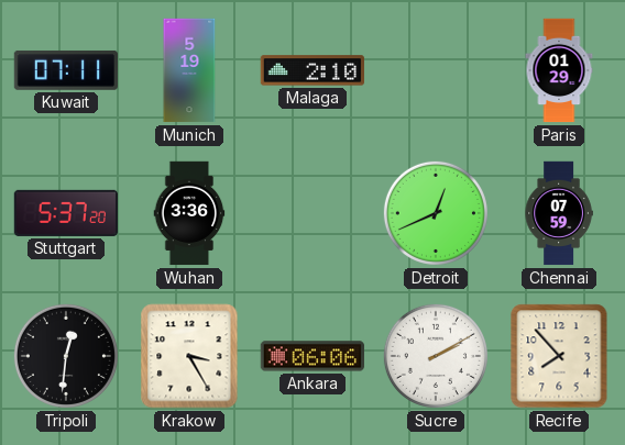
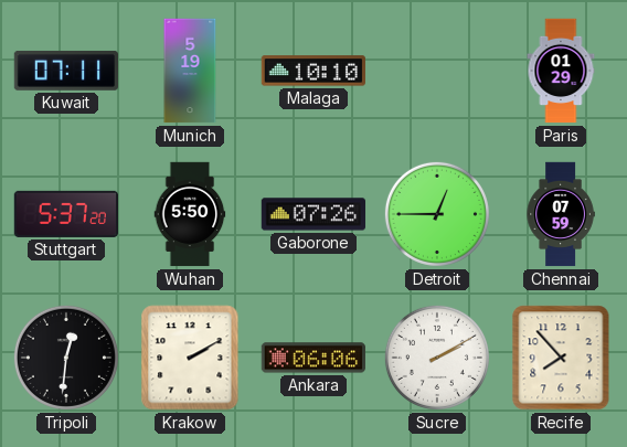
Malaga: 2:10 -> 10:10 (312, 71)
Wuhan: 3:36 -> 5:50 (190, 214)
Gaborone: none -> 07:26 (313, 214)
Detroit: 12:41 -> 12:45 (437, 214)
Krakow: 3:25 -> 2:10 (190, 358)
